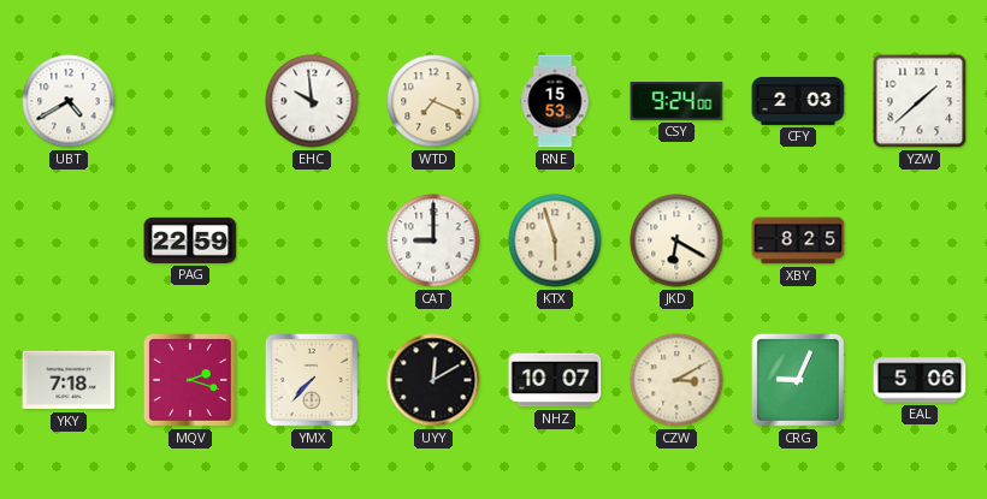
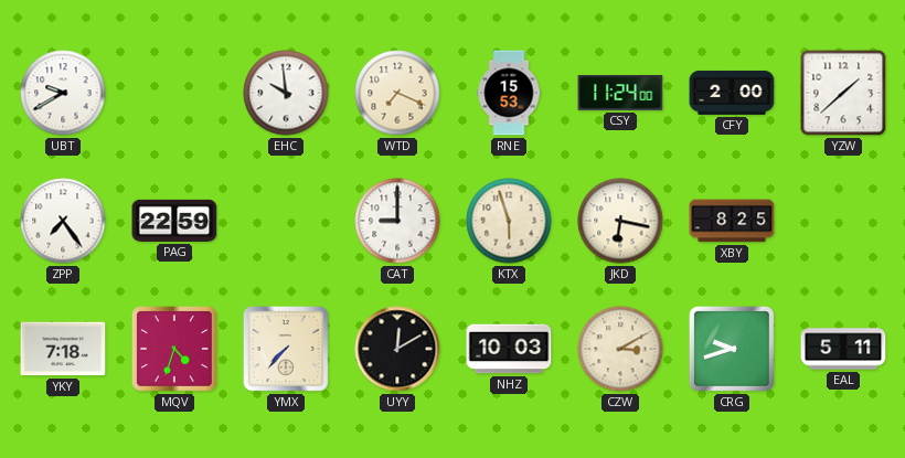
UBT: 4:40 -> 9:40 (63, 93)
CSY: 9:24 -> 11:24 (620, 94)
CFY: 2:03 -> 2:00 (732, 93)
ZPP: none -> 7:24 (63, 221)
JKD: 6:20 -> 6:17 (620, 221)
MQV: 2:18 -> 4:33 (174, 349)
NHZ: 10:07 -> 10:03 (509, 349)
CRG: 9:04 -> 9:42 (732, 349)
EAL: 5:06 -> 5:11 (843, 349)
